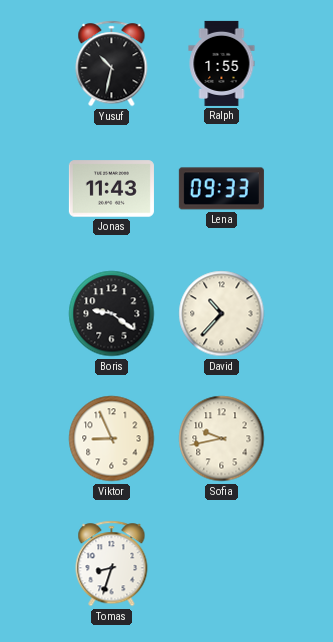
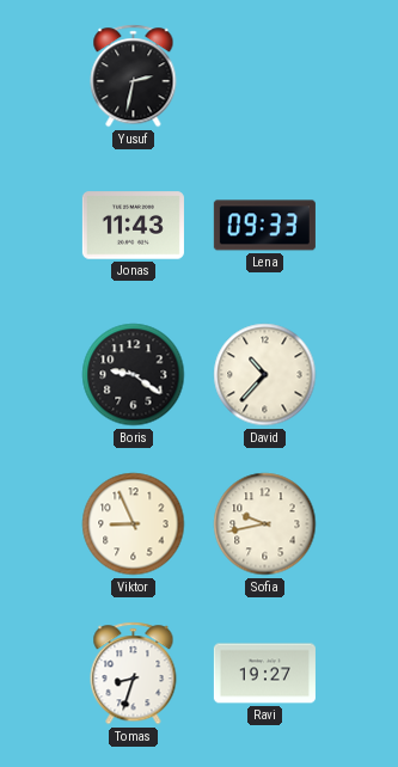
Yusuf: 10:32 -> 2:32 (134, 76)
Ralph: 1:55 -> none (222, 63)
Ravi: none -> 19:27 (264, 674)
